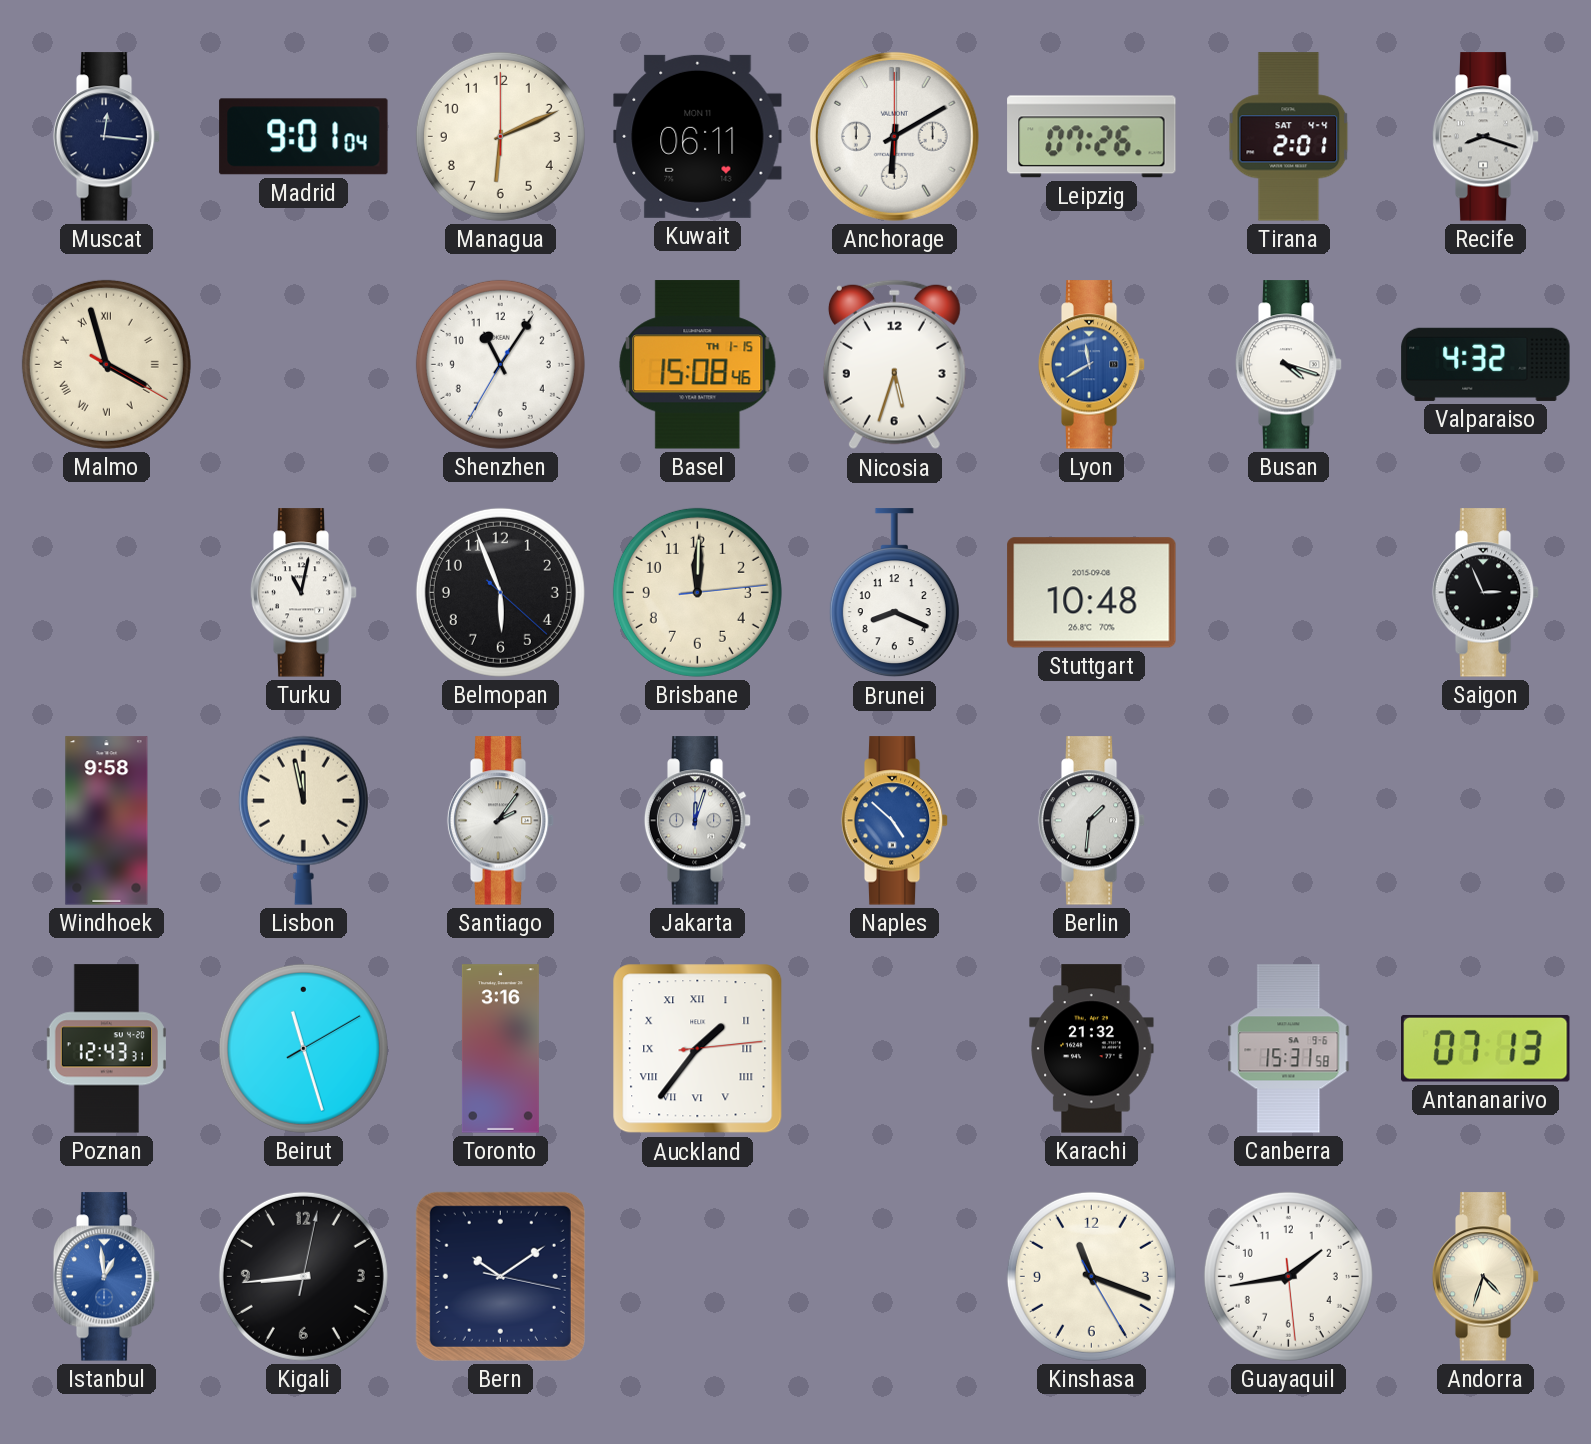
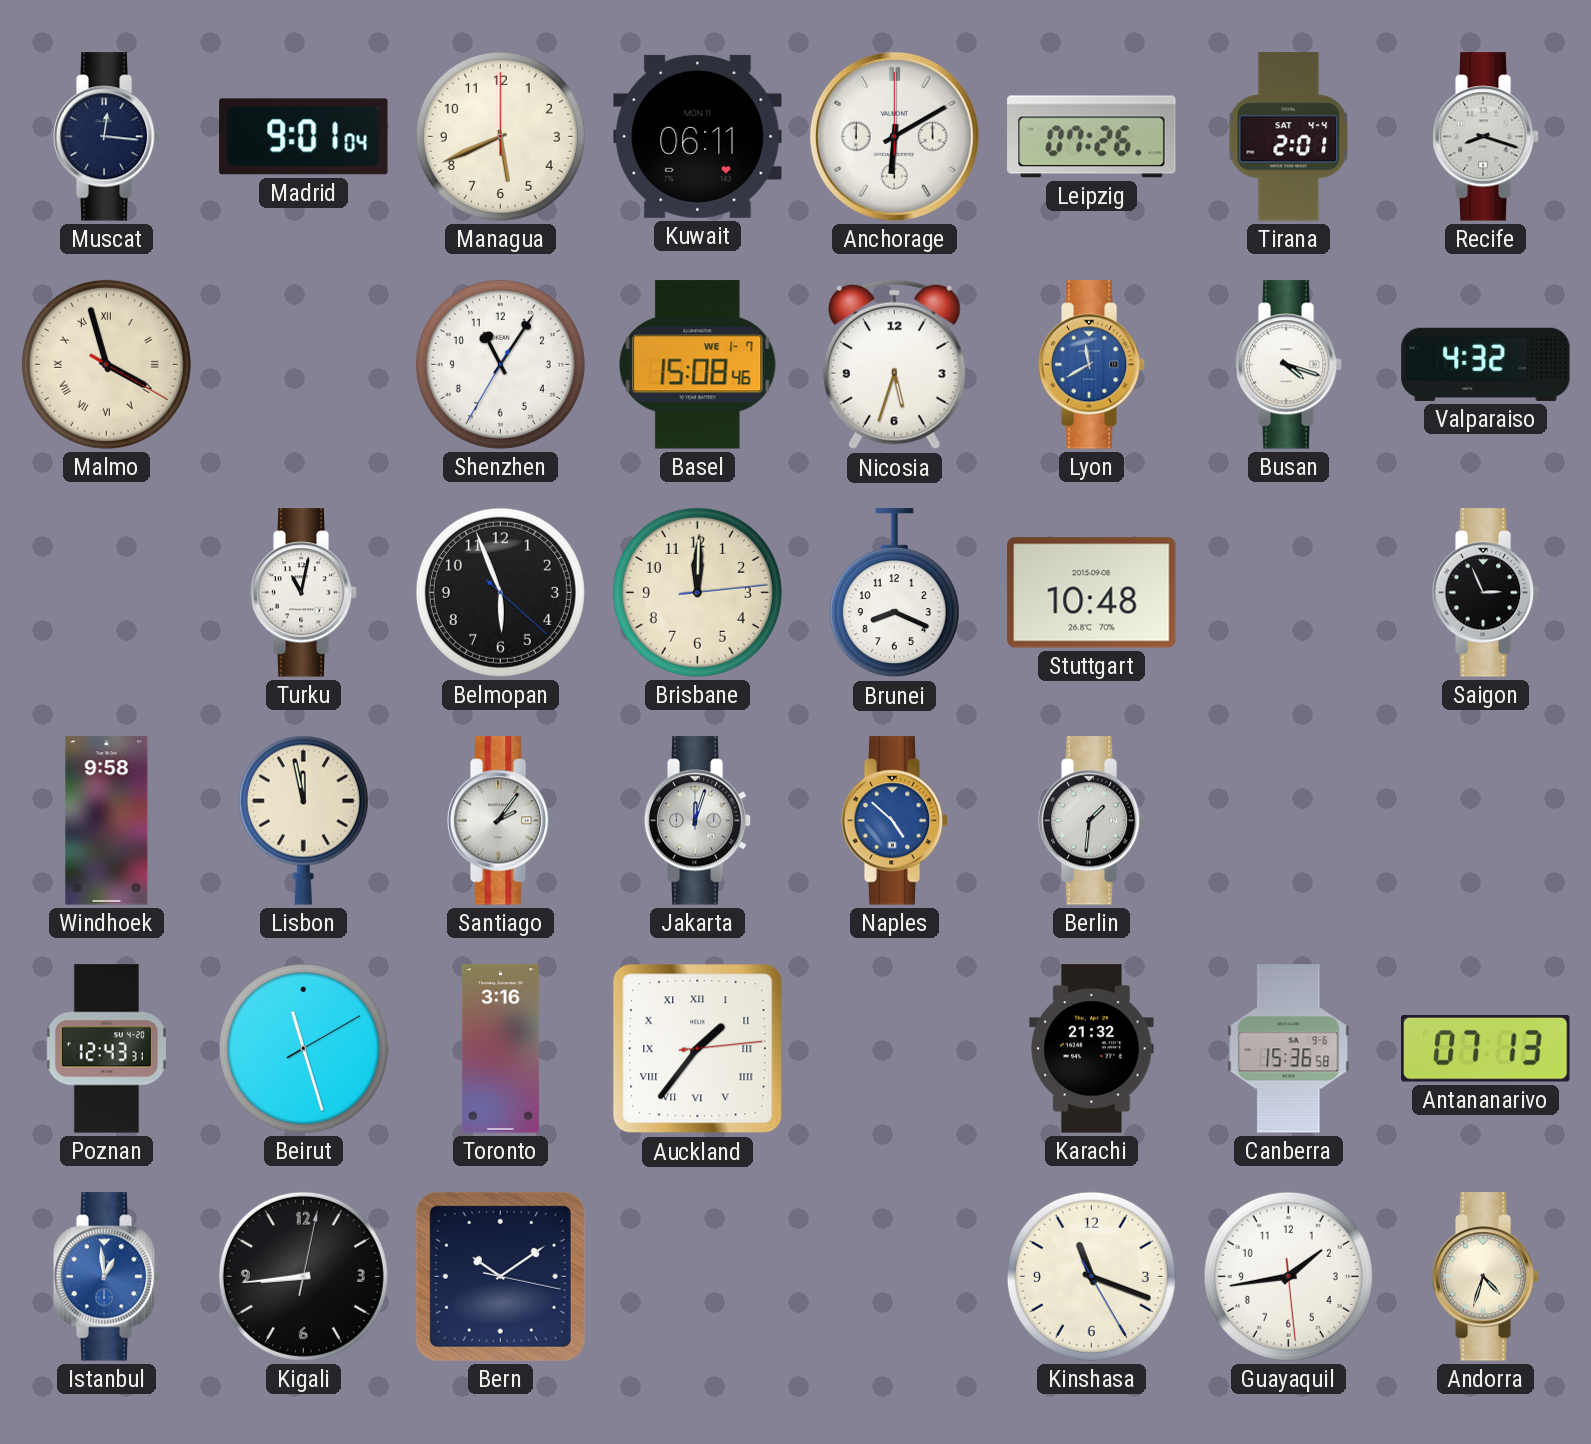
Managua: 6:11 -> 5:41 (500, 136)
Basel date: TH 1-15 -> WE 1-7 (698, 365)
Canberra: 15:31 -> 15:36 (1289, 1049)
